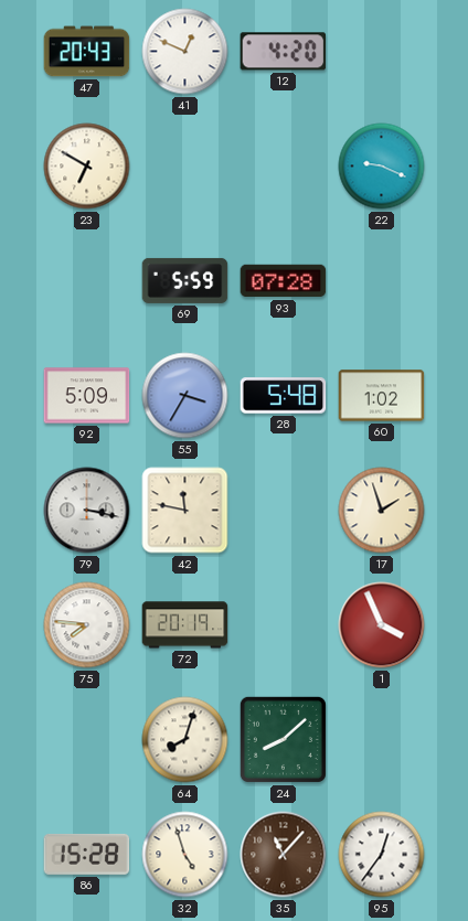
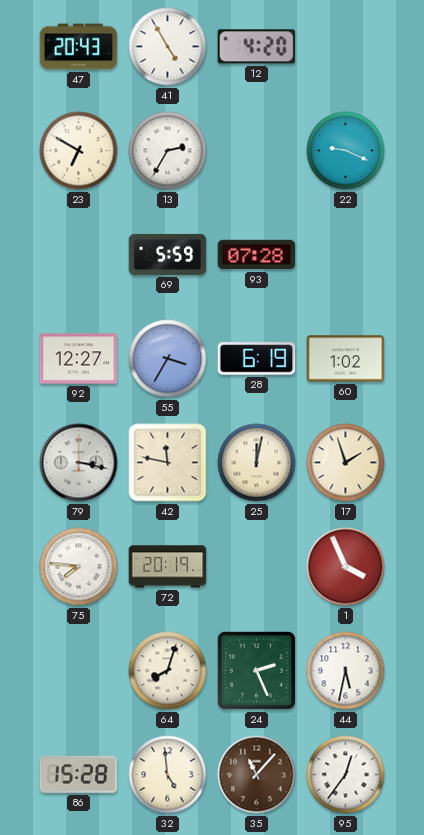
41: 12:49 -> 4:55 (168, 47)
13: none -> 2:35 (168, 151)
92: 5:09 -> 12:27 (79, 359)
28: 5:48 -> 6:19 (257, 359)
25: none -> 12:02 (257, 463)
24: 8:08 -> 2:26 (256, 670)
44: none -> 5:32 (346, 671)
32: 4:57 -> 4:59 (168, 775)
